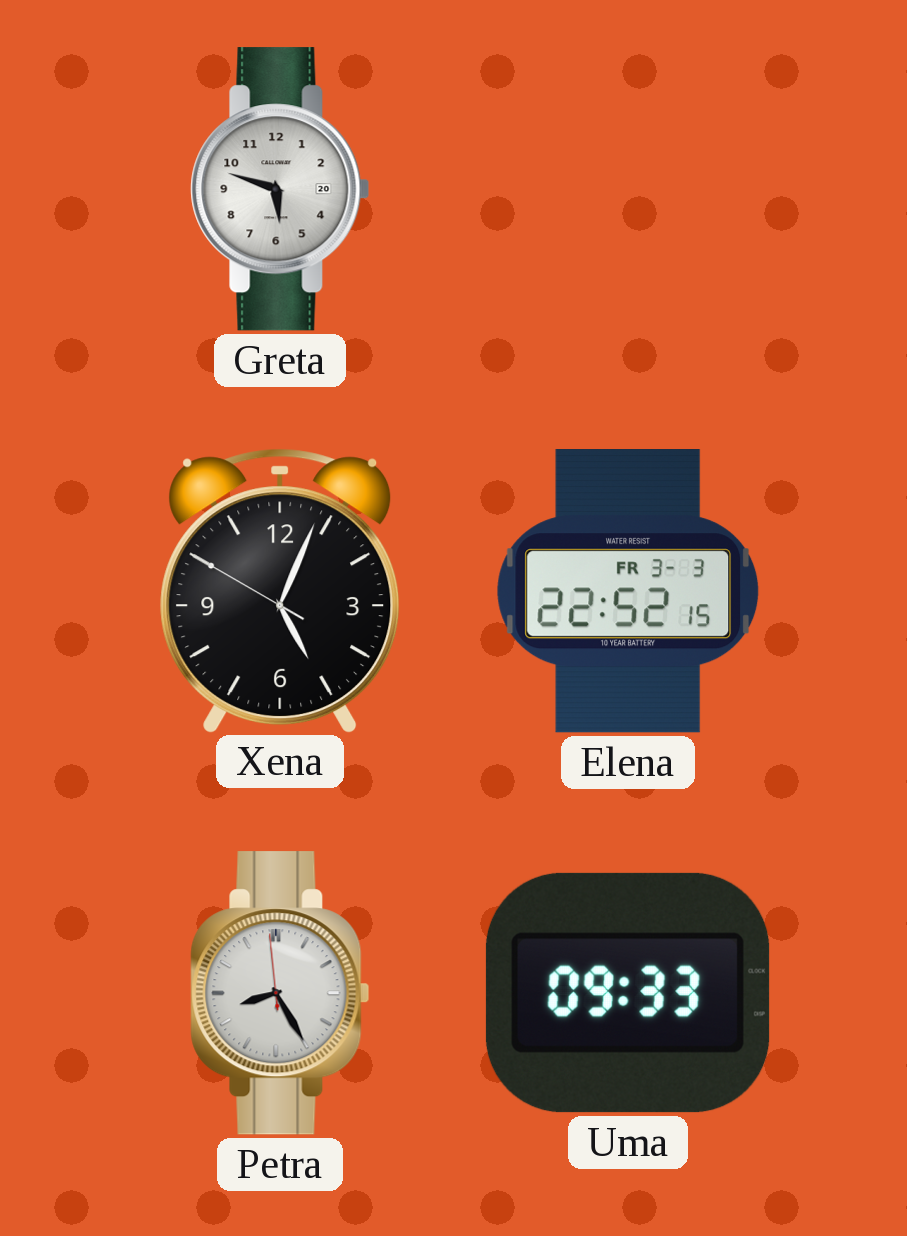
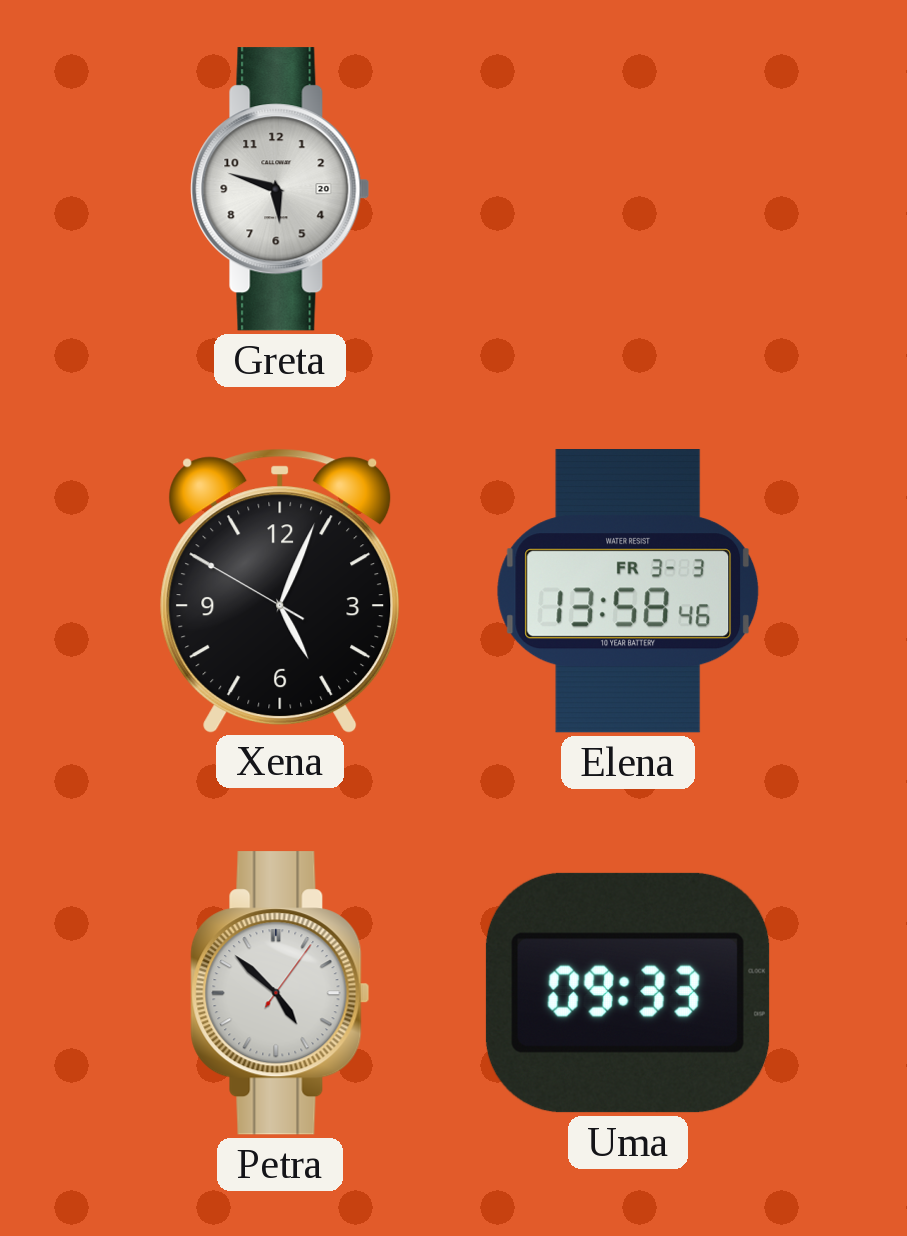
Elena: 22:52 -> 13:58 (628, 591)
Petra: 8:24 -> 4:52 (280, 993)
